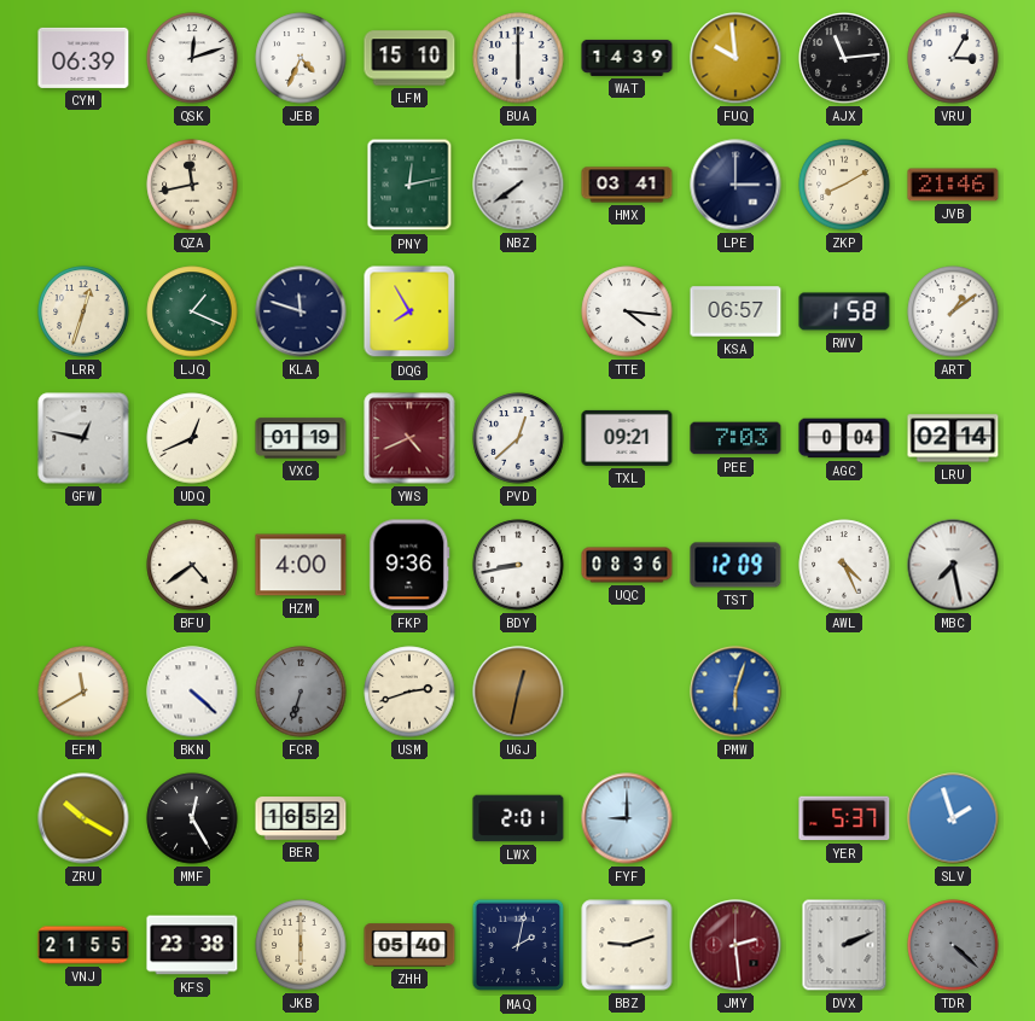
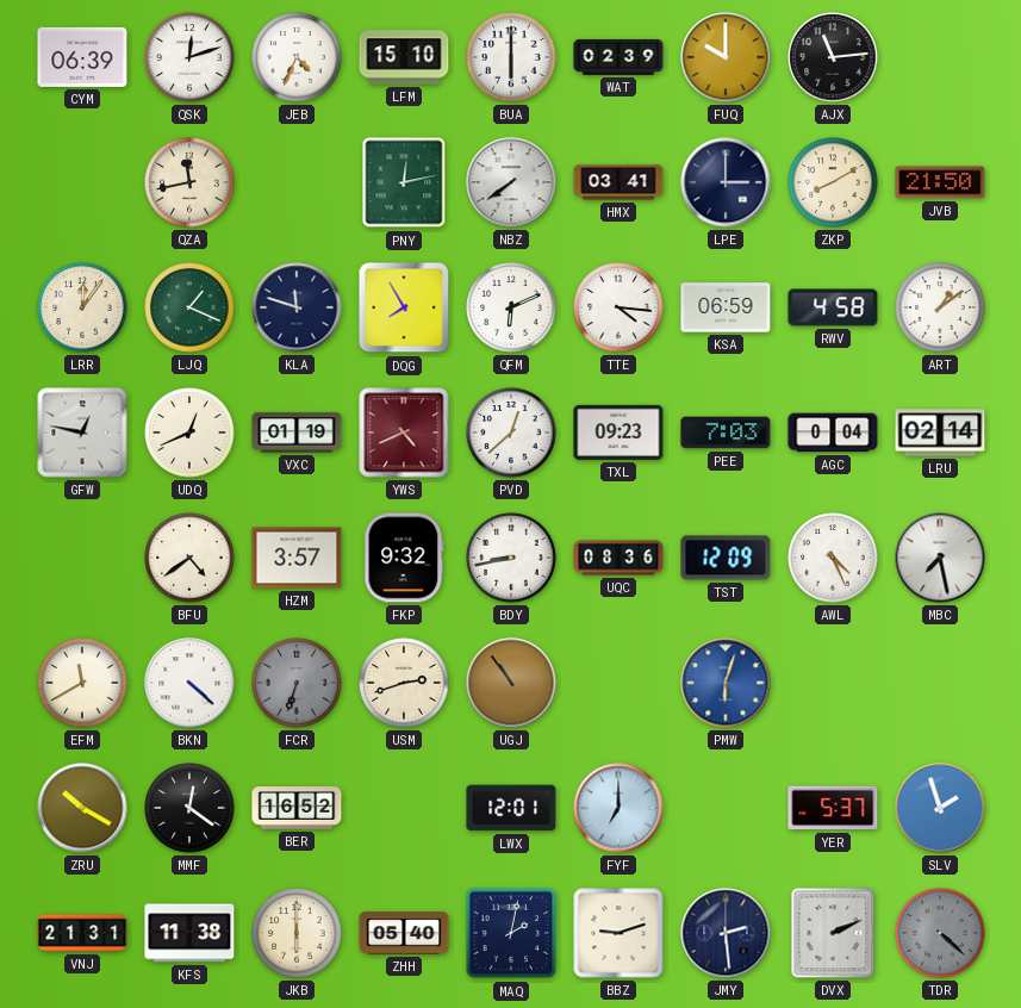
WAT: 14:39 -> 02:39 (618, 57)
FUQ: 9:59 -> 10:00 (726, 57)
VRU: 3:05 -> none (953, 58)
JVB: 21:46 -> 21:50 (940, 182)
LRR: 12:33 -> 12:06 (82, 307)
QFM: none -> 6:11 (511, 307)
KSA: 06:57 -> 06:59 (726, 307)
RWV: 1:58 -> 4:58 (833, 307)
TXL: 09:21 -> 09:23 (618, 433)
HZM: 4:00 -> 3:57 (297, 558)
FKP: 9:36 -> 9:32 (404, 558)
UGJ: 12:32 -> 10:54 (511, 683)
MMF: 12:25 -> 12:21 (189, 808)
LWX: 2:01 -> 12:01 (511, 808)
FYF: 9:00 -> 7:00 (618, 808)
VNJ: 21:55 -> 21:31 (82, 933)
KFS: 23:38 -> 11:38 (189, 933)
JMY dial: burgundy -> navy (726, 933)
